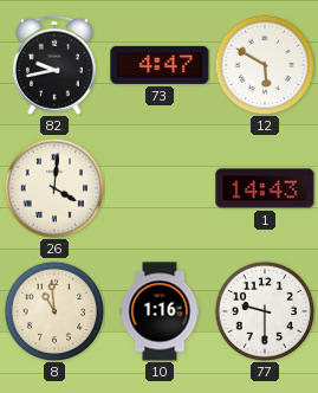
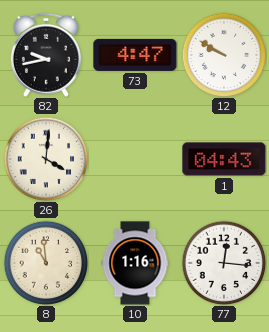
12: 5:50 -> 9:50 (224, 55)
1: 14:43 -> 04:43 (224, 159)
77: 9:30 -> 12:16 (224, 263)
